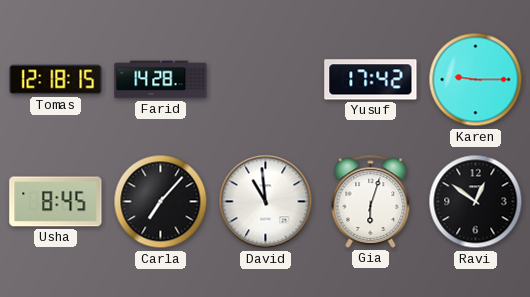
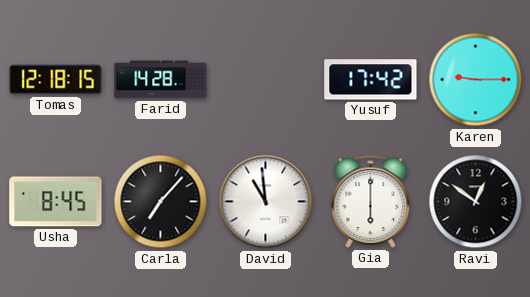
Gia: 6:03 -> 6:00 (371, 201)
